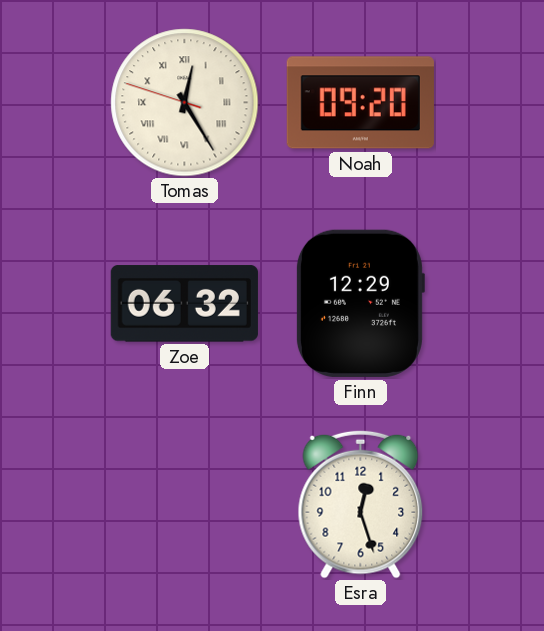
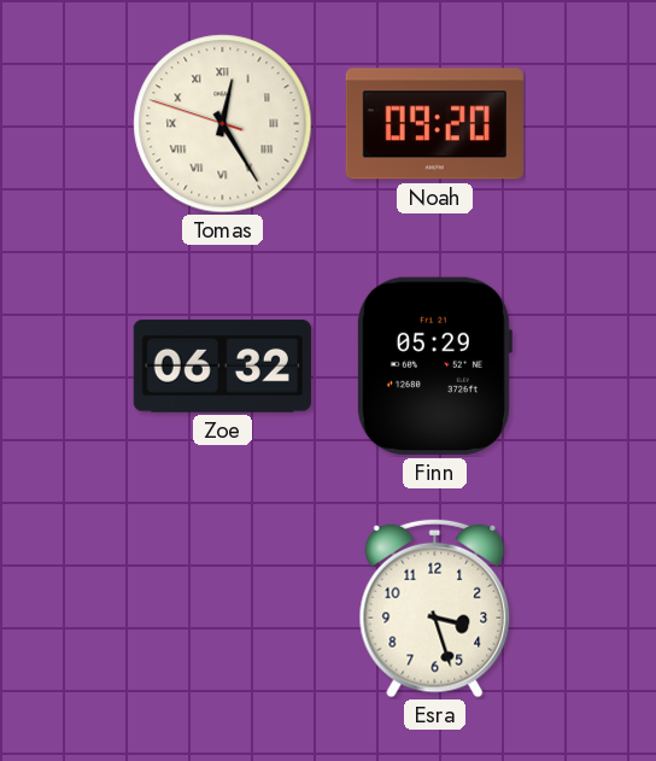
Finn: 12:29 -> 05:29 (434, 365)
Esra: 12:27 -> 3:27 (435, 608)
